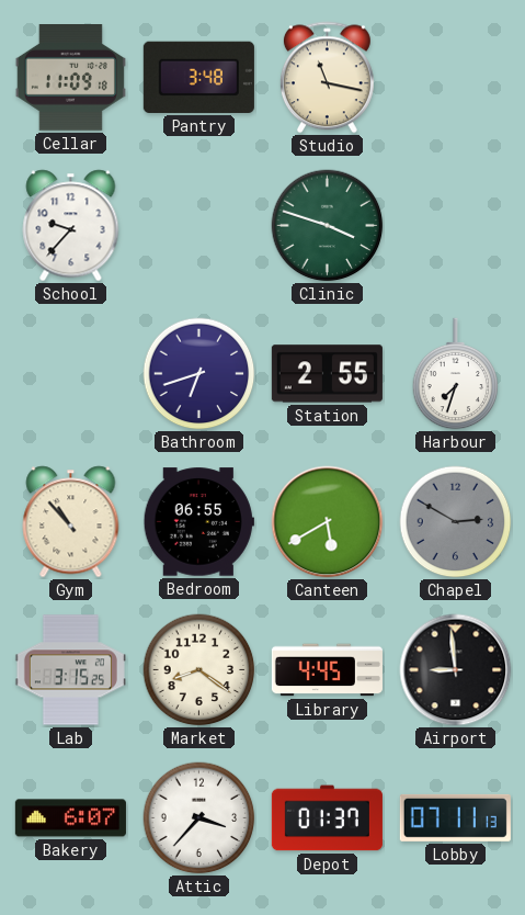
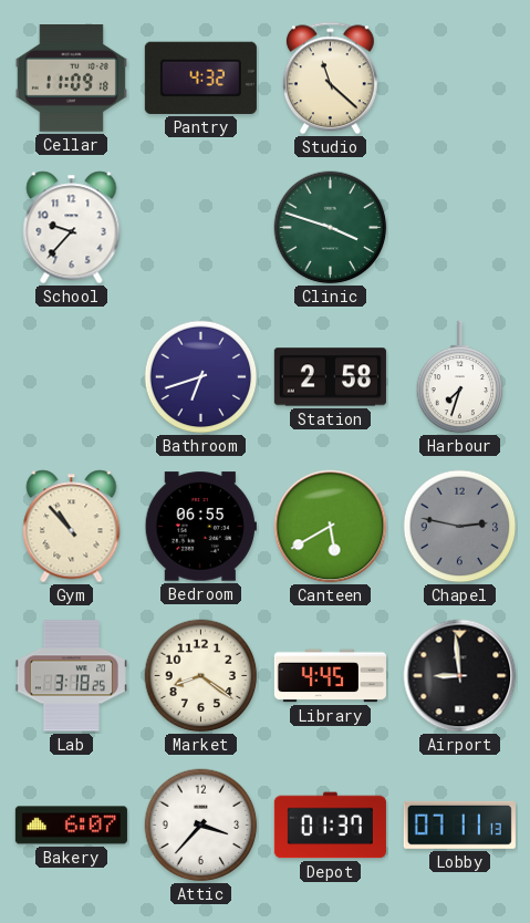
Pantry: 3:48 -> 4:32 (200, 77)
Studio: 11:17 -> 11:22 (330, 79)
Station: 2:55 -> 2:58 (330, 377)
Chapel: 2:50 -> 2:47 (460, 527)
Lab: 3:15 -> 3:18 (71, 676)
